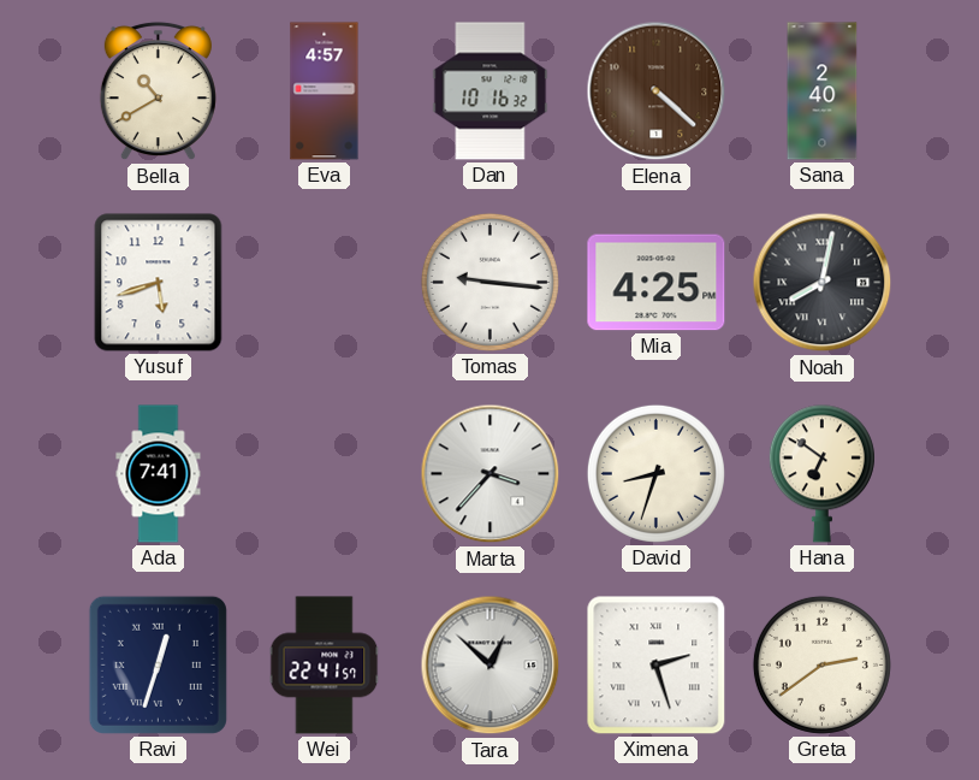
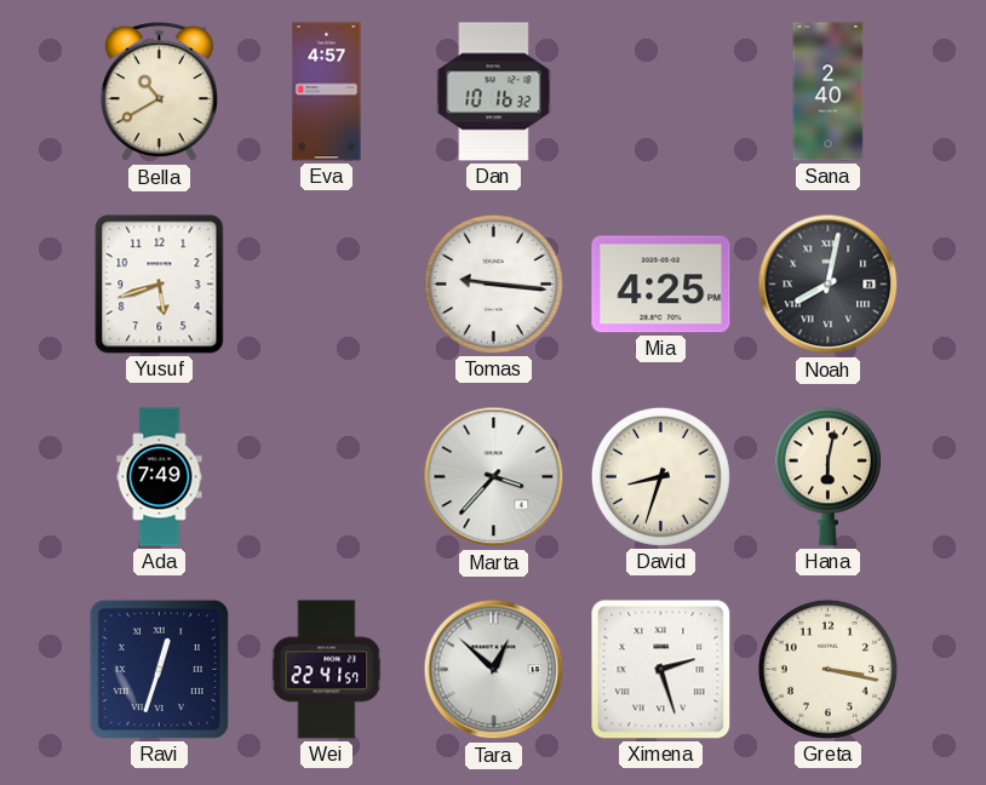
Elena: 4:22 -> none (657, 91)
Ada: 7:41 -> 7:49 (160, 477)
Hana: 6:51 -> 6:02 (827, 477)
Greta: 2:39 -> 3:17 (827, 669)
